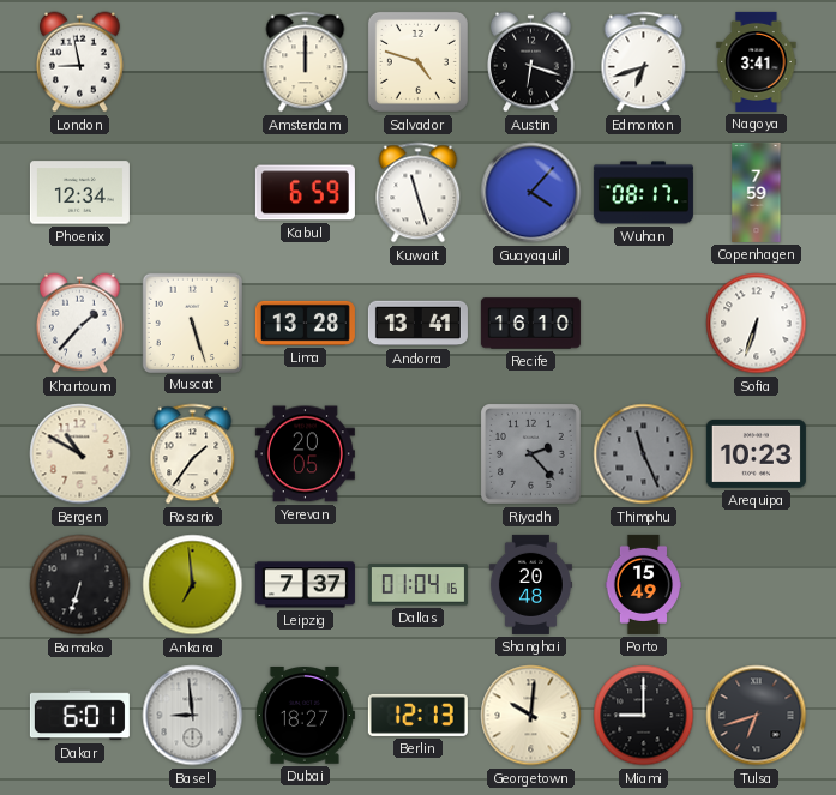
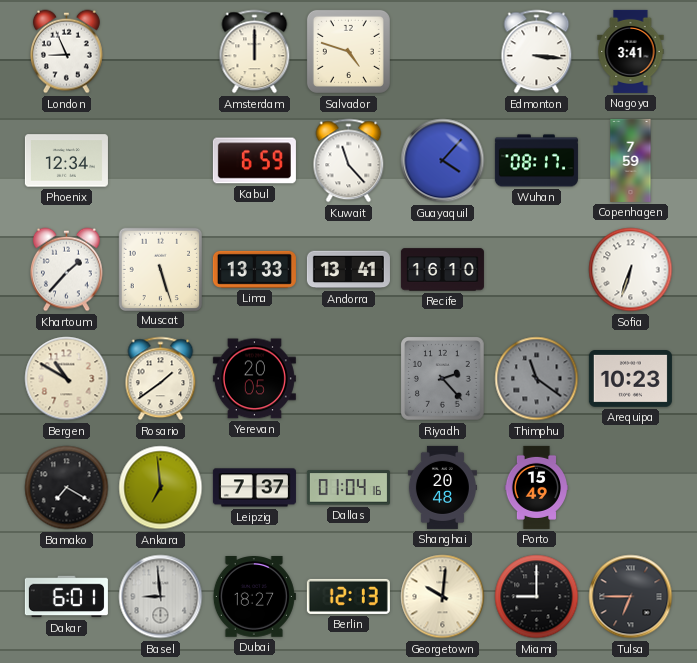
London: 8:58 -> 8:56 (67, 52)
Austin: 6:18 -> none (531, 62)
Edmonton: 6:42 -> 3:16 (537, 52)
Kuwait: 11:27 -> 11:23 (349, 161)
Lima: 13:28 -> 13:33 (254, 269)
Rosario: 1:36 -> 1:39 (161, 379)
Thimphu: 11:26 -> 11:21 (537, 379)
Bamako: 6:33 -> 7:20 (67, 488)
Tulsa: 6:42 -> 6:45 (631, 597)
